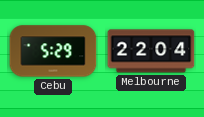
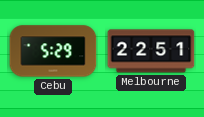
Melbourne: 22:04 -> 22:51 (151, 51)
